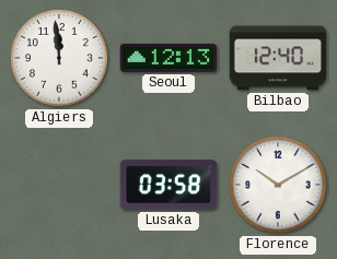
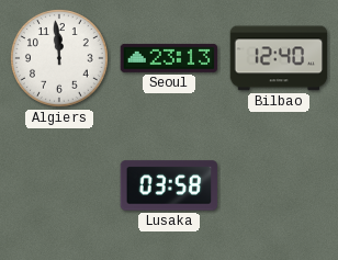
Seoul: 12:13 -> 23:13 (169, 58)
Florence: 10:10 -> none (279, 186)
